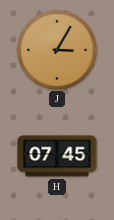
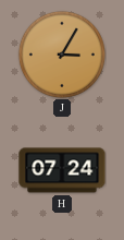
H: 07:45 -> 07:24 (62, 170)
